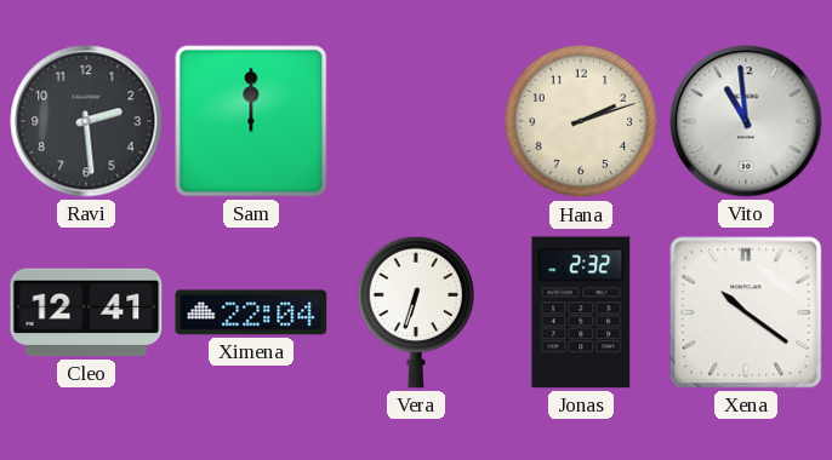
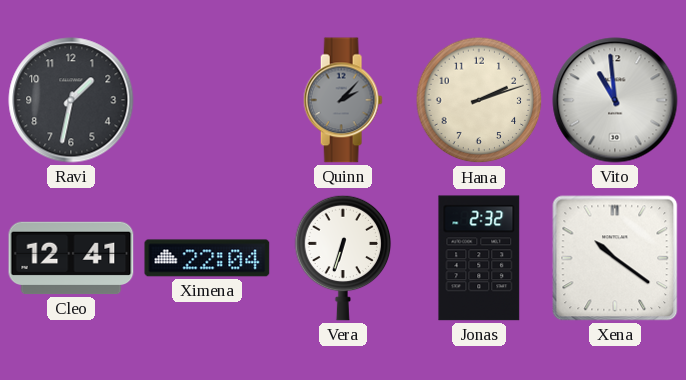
Ravi: 2:29 -> 1:32 (71, 100)
Sam: 12:00 -> none (251, 121)
Quinn: none -> 2:07 (343, 100)
